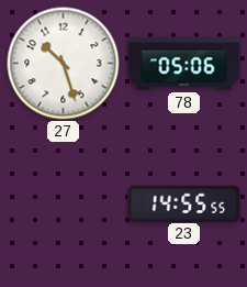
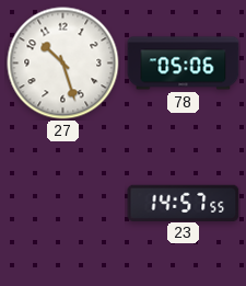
23: 14:55 -> 14:57 (184, 203)
